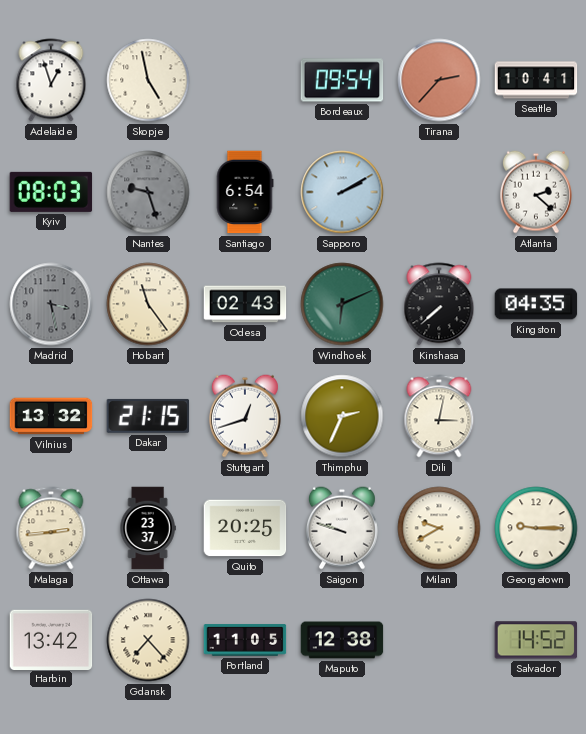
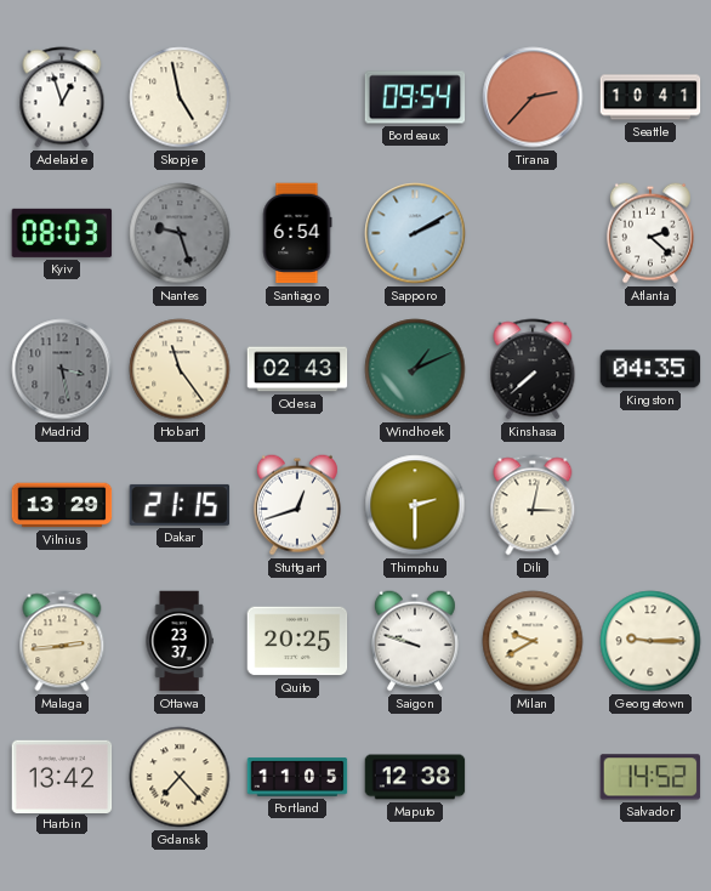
Windhoek: 6:11 -> 1:11 (415, 369)
Vilnius: 13:32 -> 13:29 (62, 505)
Thimphu: 2:34 -> 2:30 (415, 505)
